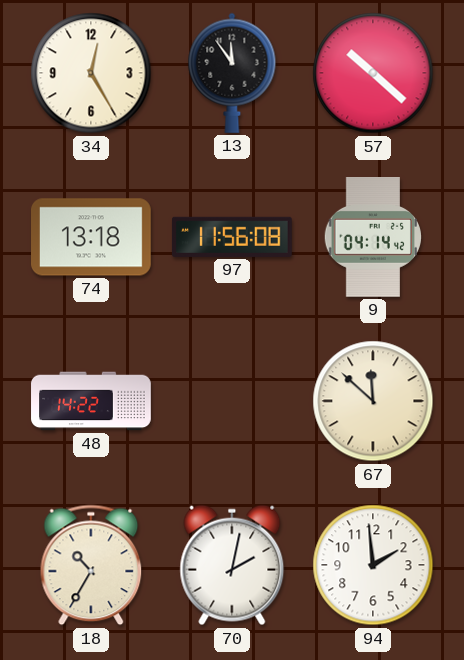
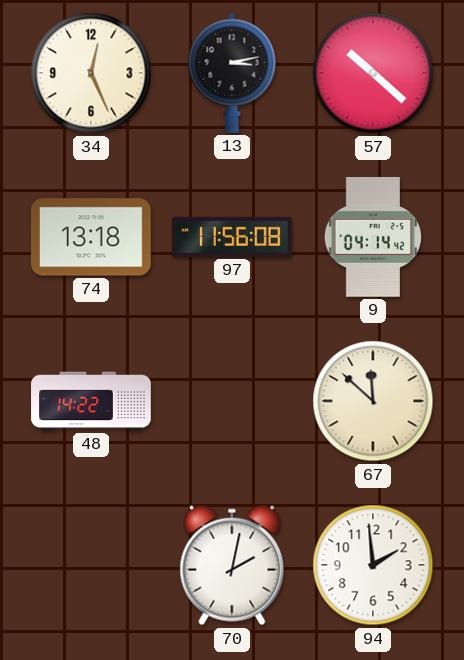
34: 12:25 -> 12:26 (91, 73)
13: 11:54 -> 3:13 (232, 73)
18: 10:35 -> none (91, 565)
